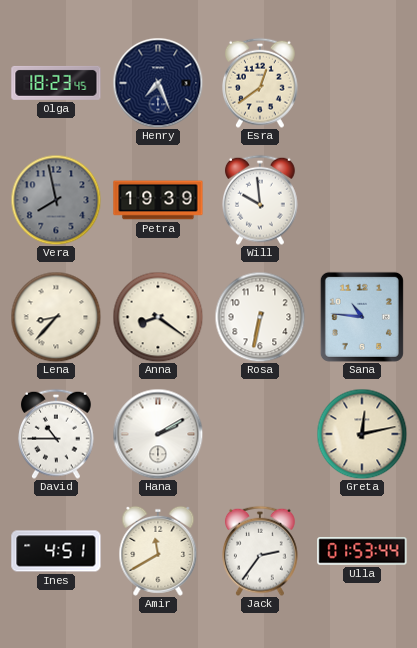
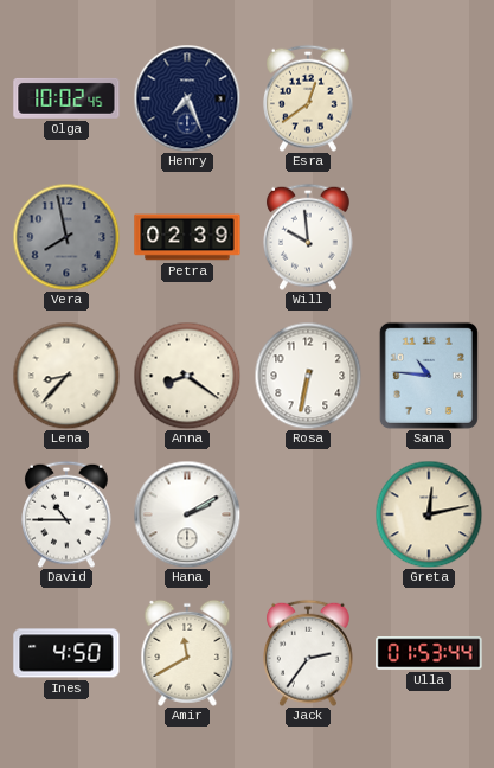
Olga: 18:23 -> 10:02 (66, 98)
Petra: 19:39 -> 02:39 (187, 237)
Ines: 4:51 -> 4:50 (66, 653)
